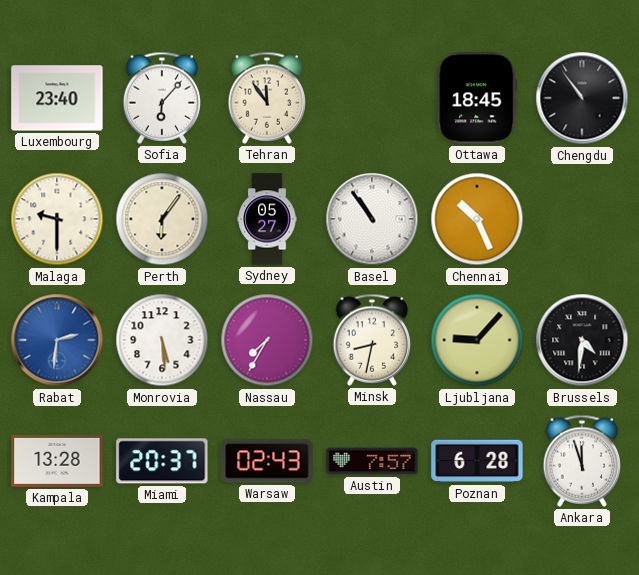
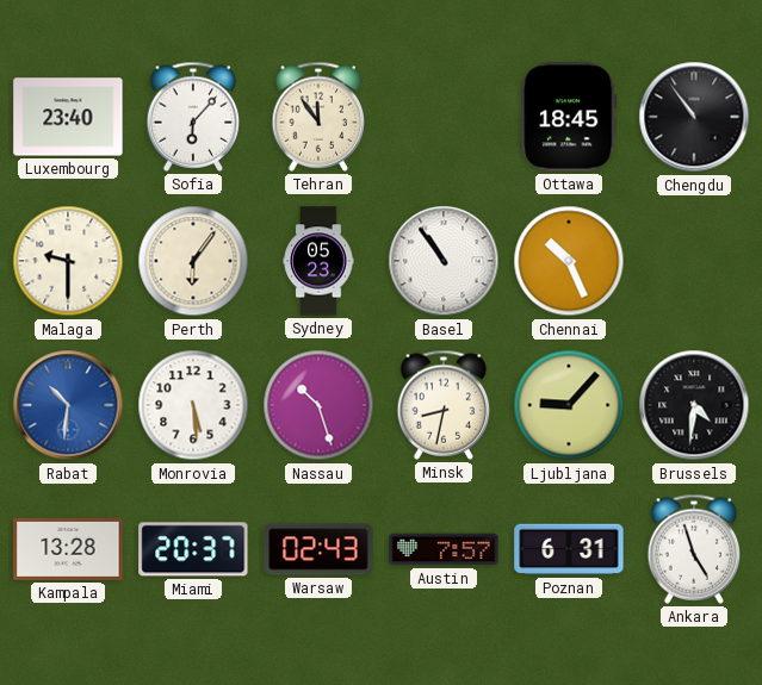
Sydney: 05:27 -> 05:23 (318, 261)
Rabat: 2:31 -> 10:31 (68, 405)
Nassau: 7:35 -> 10:27 (318, 405)
Poznan: 6:28 -> 6:31 (569, 549)
Ankara: 11:57 -> 4:57 (694, 549)
